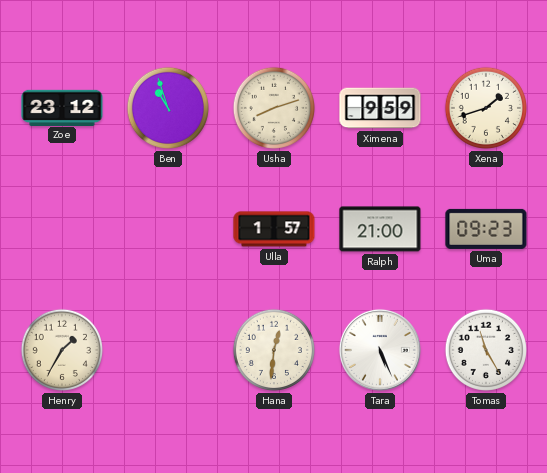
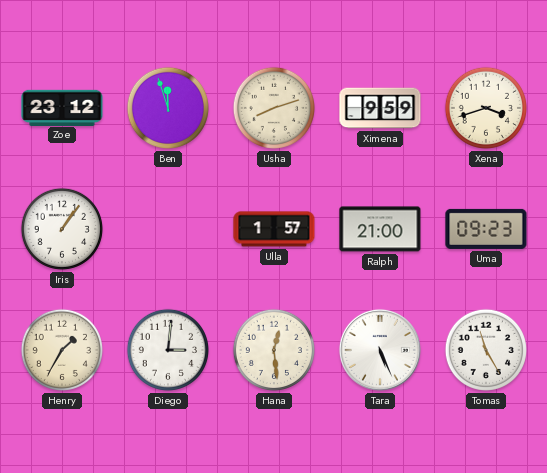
Ben: 10:57 -> 11:57 (168, 108)
Xena: 1:42 -> 3:42 (486, 108)
Iris: none -> 1:06 (62, 229)
Diego: none -> 3:01 (168, 350)
Hana: 12:31 -> 12:29 (274, 350)
